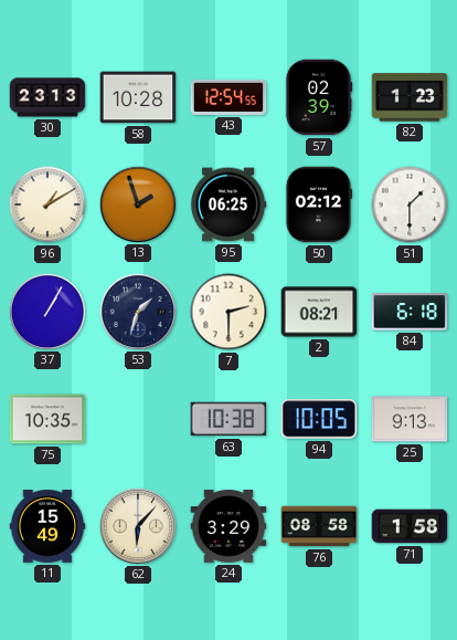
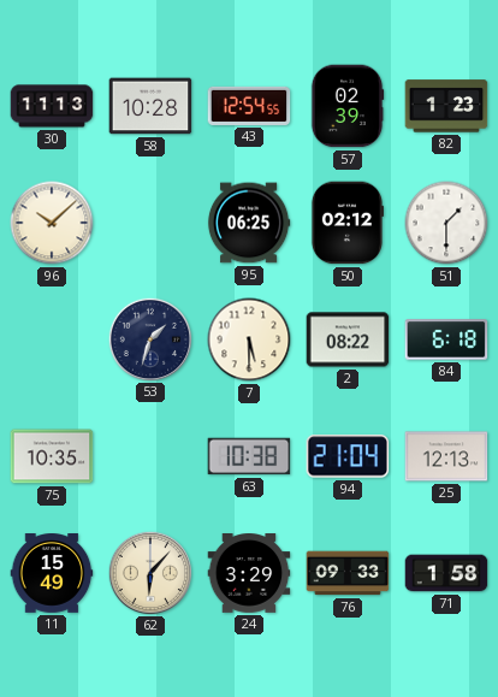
30: 23:13 -> 11:13 (52, 106)
96: 1:10 -> 10:08 (52, 223)
13: 1:57 -> none (137, 203)
37: 1:05 -> none (46, 311)
7: 2:30 -> 5:30 (249, 339)
2: 08:21 -> 08:22 (348, 339)
94: 10:05 -> 21:04 (348, 456)
25: 9:13 -> 12:13 (446, 456)
76: 08:58 -> 09:33 (348, 573)
